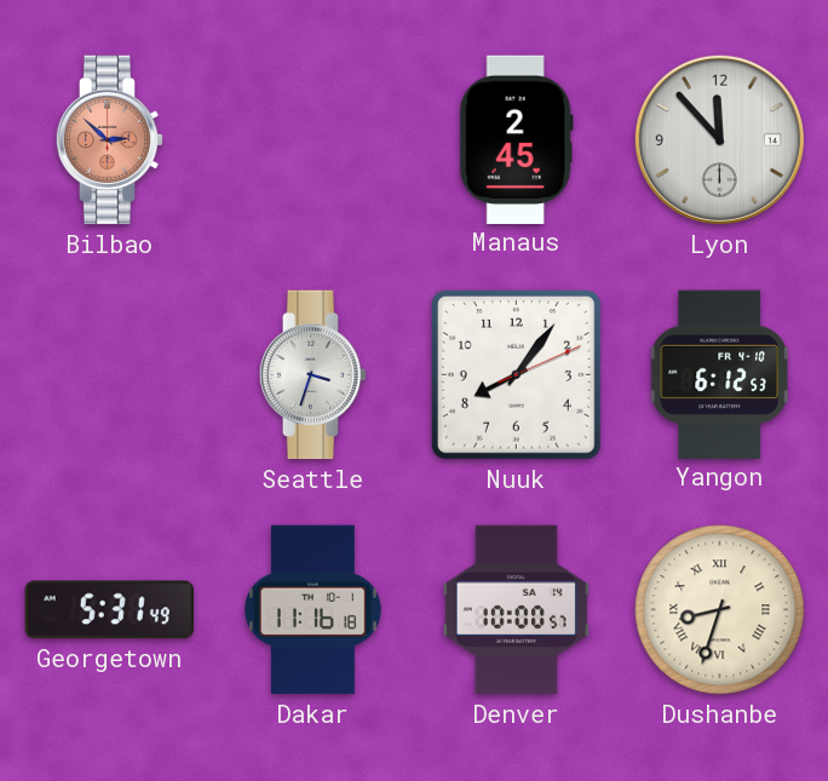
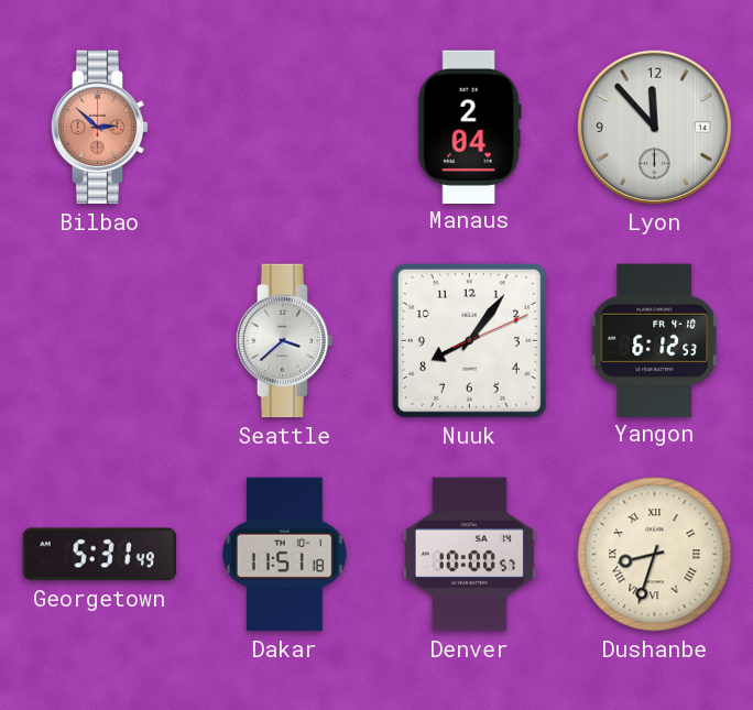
Manaus: 2:45 -> 2:04 (469, 127)
Seattle: 3:33 -> 3:38 (285, 341)
Dakar: 11:16 -> 11:51 (284, 555)
